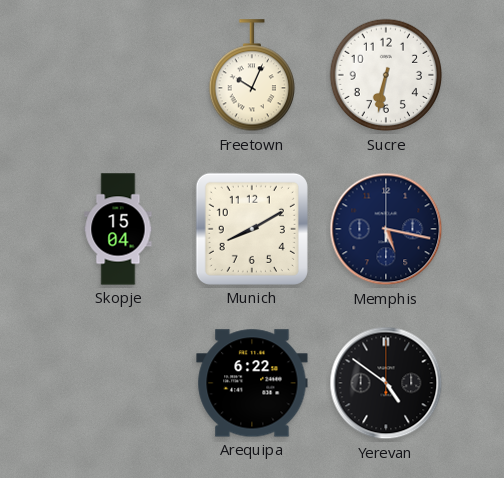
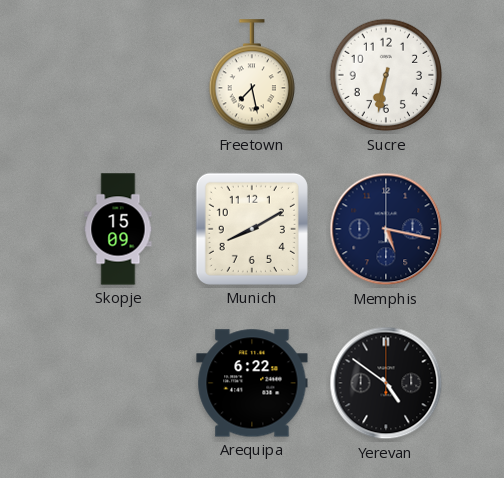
Freetown: 10:04 -> 7:28 (251, 76)
Skopje: 15:04 -> 15:09 (118, 229)
